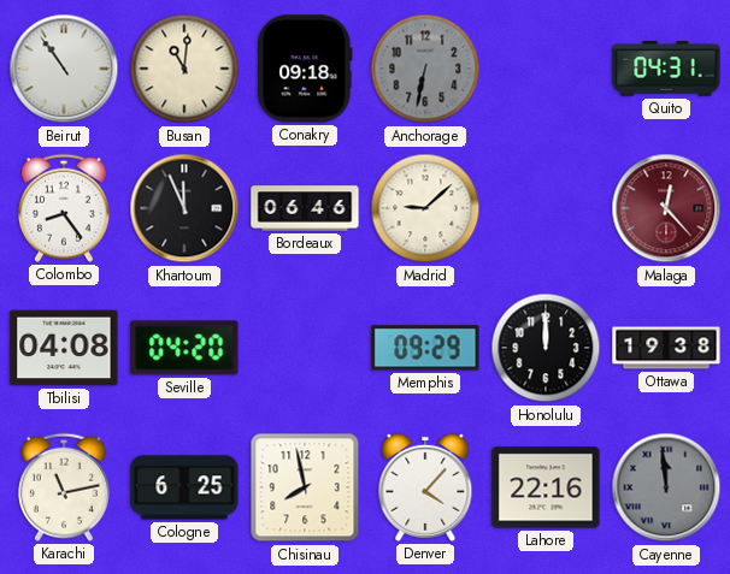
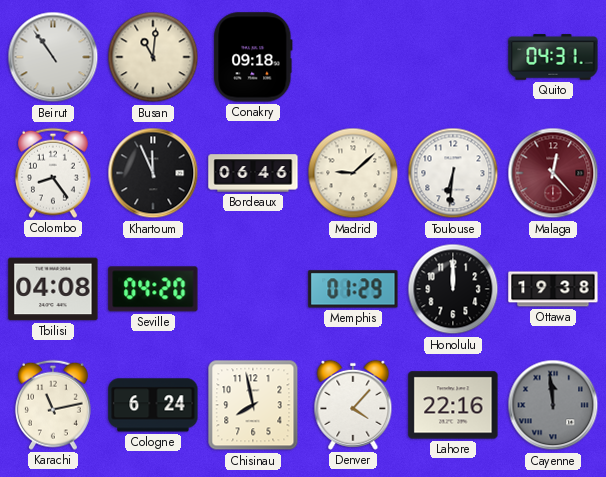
Anchorage: 6:32 -> none (425, 69)
Toulouse: none -> 6:31 (453, 173)
Memphis: 09:29 -> 01:29 (353, 289)
Cologne: 6:25 -> 6:24 (153, 405)
